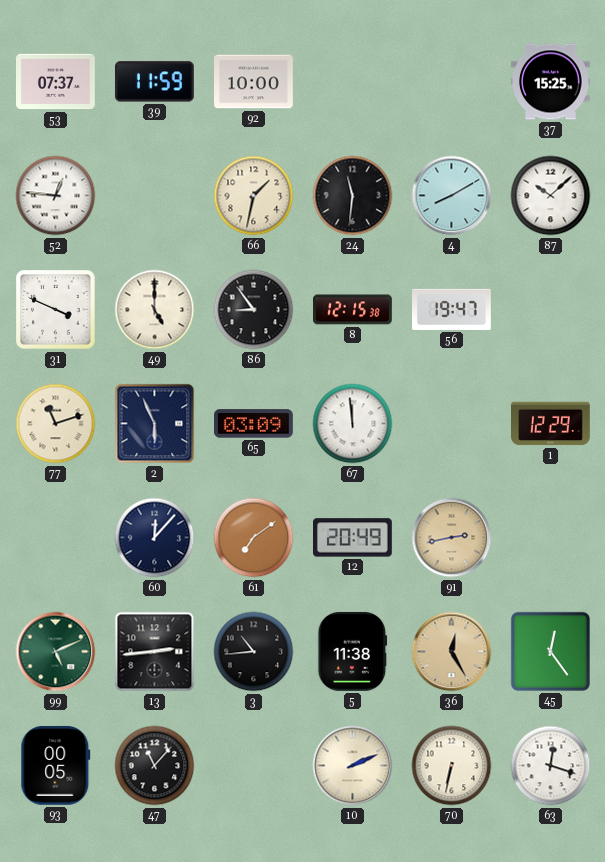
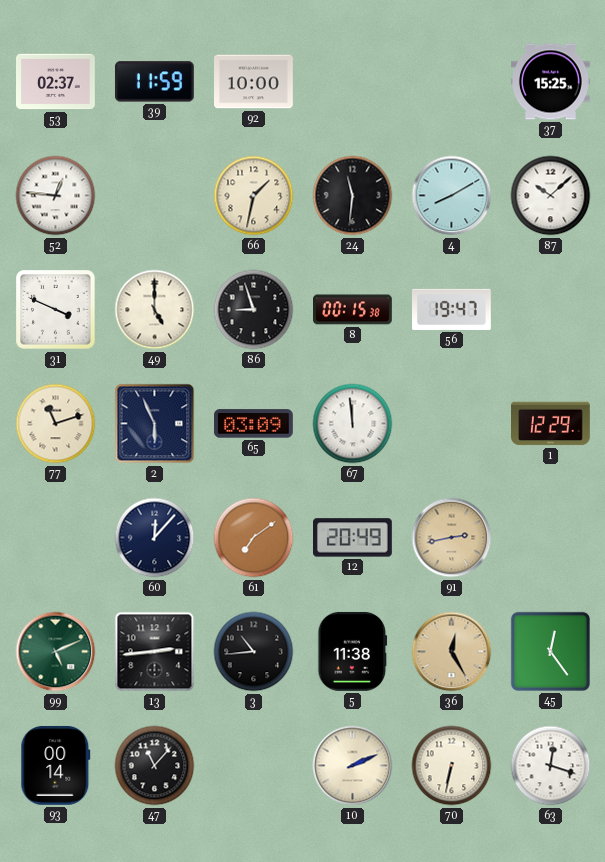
53: 07:37 -> 02:37 (56, 82)
86: 8:54 -> 8:57 (254, 310)
8: 12:15 -> 00:15 (353, 310)
93: 00:05 -> 00:14 (56, 765)
